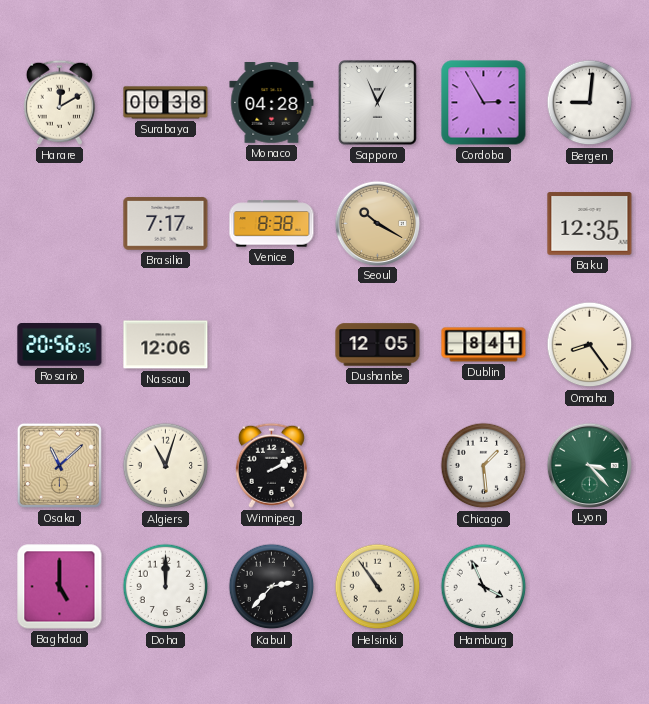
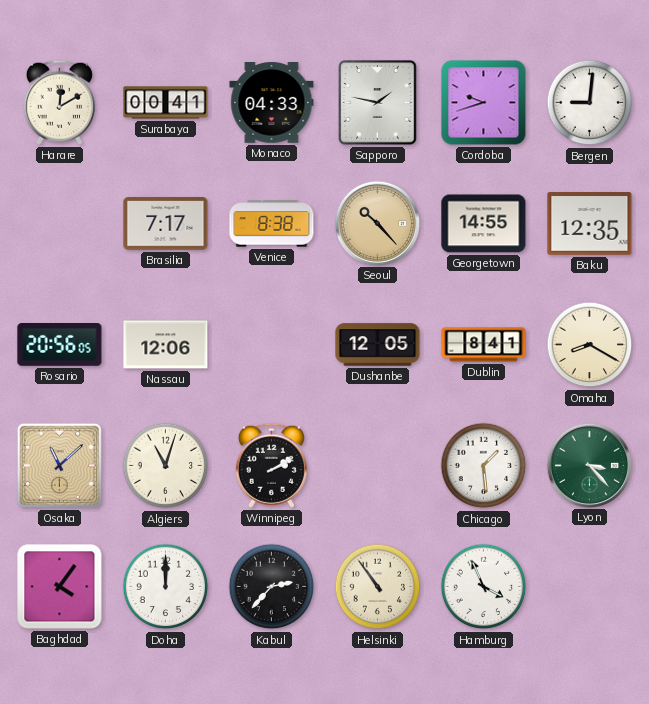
Surabaya: 00:38 -> 00:41 (166, 103)
Monaco: 04:28 -> 04:33 (272, 103)
Sapporo: 12:56 -> 1:47 (378, 103)
Cordoba: 2:55 -> 9:42 (484, 103)
Seoul: 10:20 -> 10:23 (377, 223)
Georgetown: none -> 14:55 (484, 224)
Omaha: 8:24 -> 8:20 (590, 345)
Baghdad: 5:00 -> 4:06 (60, 587)
